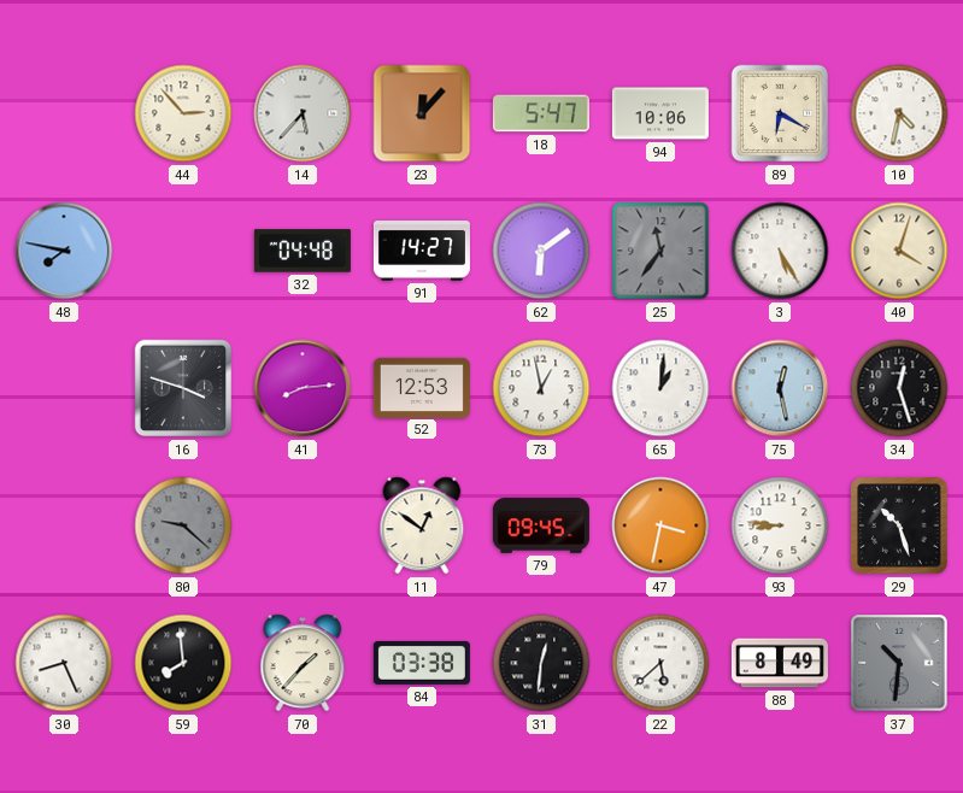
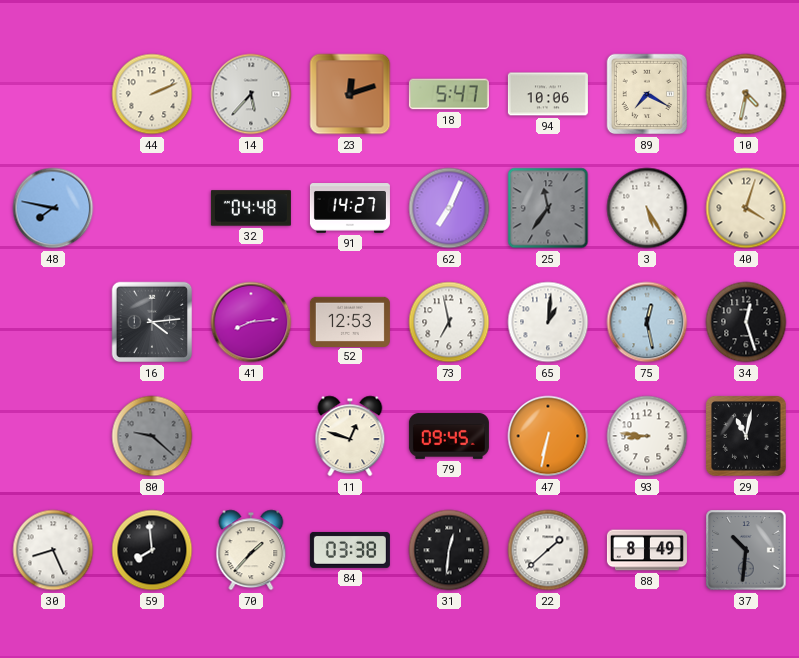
44: 2:53 -> 2:11 (152, 94)
23: 12:07 -> 12:12 (350, 94)
89: 6:20 -> 7:20 (647, 94)
62: 6:09 -> 7:04 (449, 208)
16: 3:48 -> 4:14 (152, 322)
73: 12:58 -> 6:58 (449, 322)
11: 12:51 -> 12:48 (350, 436)
47: 3:32 -> 6:32 (548, 436)
29: 10:27 -> 11:02 (746, 436)
22: 5:38 -> 1:38 (548, 550)
